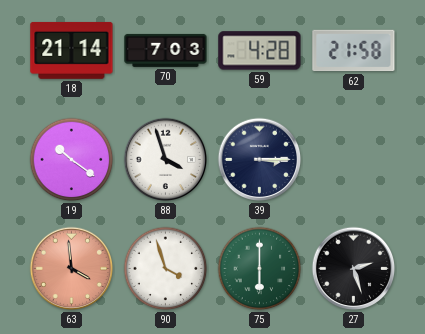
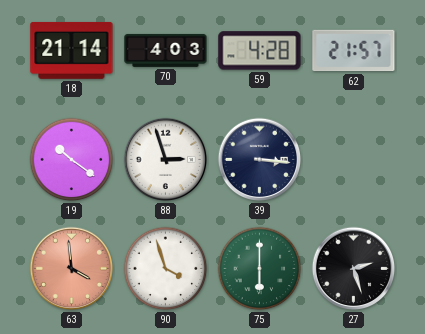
70: 7:03 -> 4:03 (166, 50)
62: 21:58 -> 21:57 (354, 51)
88: 3:57 -> 2:57 (166, 160)
39: 3:15 -> 3:16 (260, 160)
